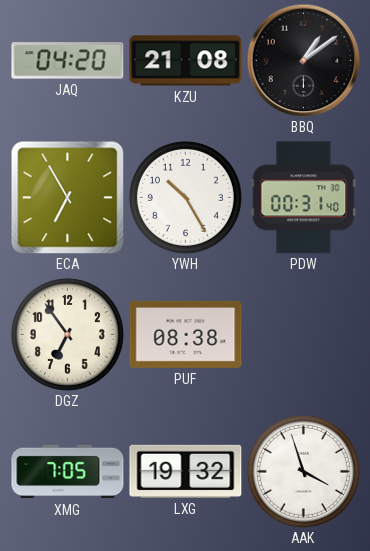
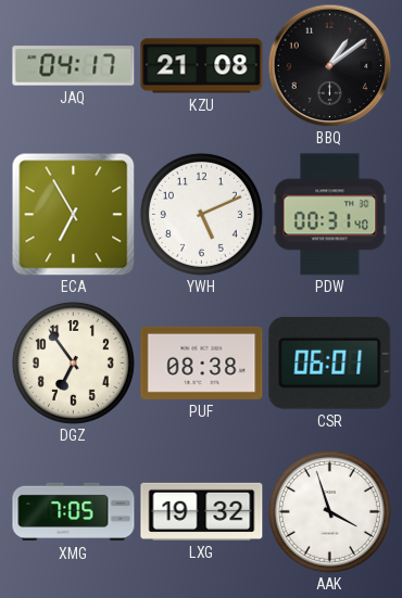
JAQ: 04:20 -> 04:17 (74, 66)
YWH: 10:25 -> 5:11 (201, 214)
CSR: none -> 06:01 (330, 362)
